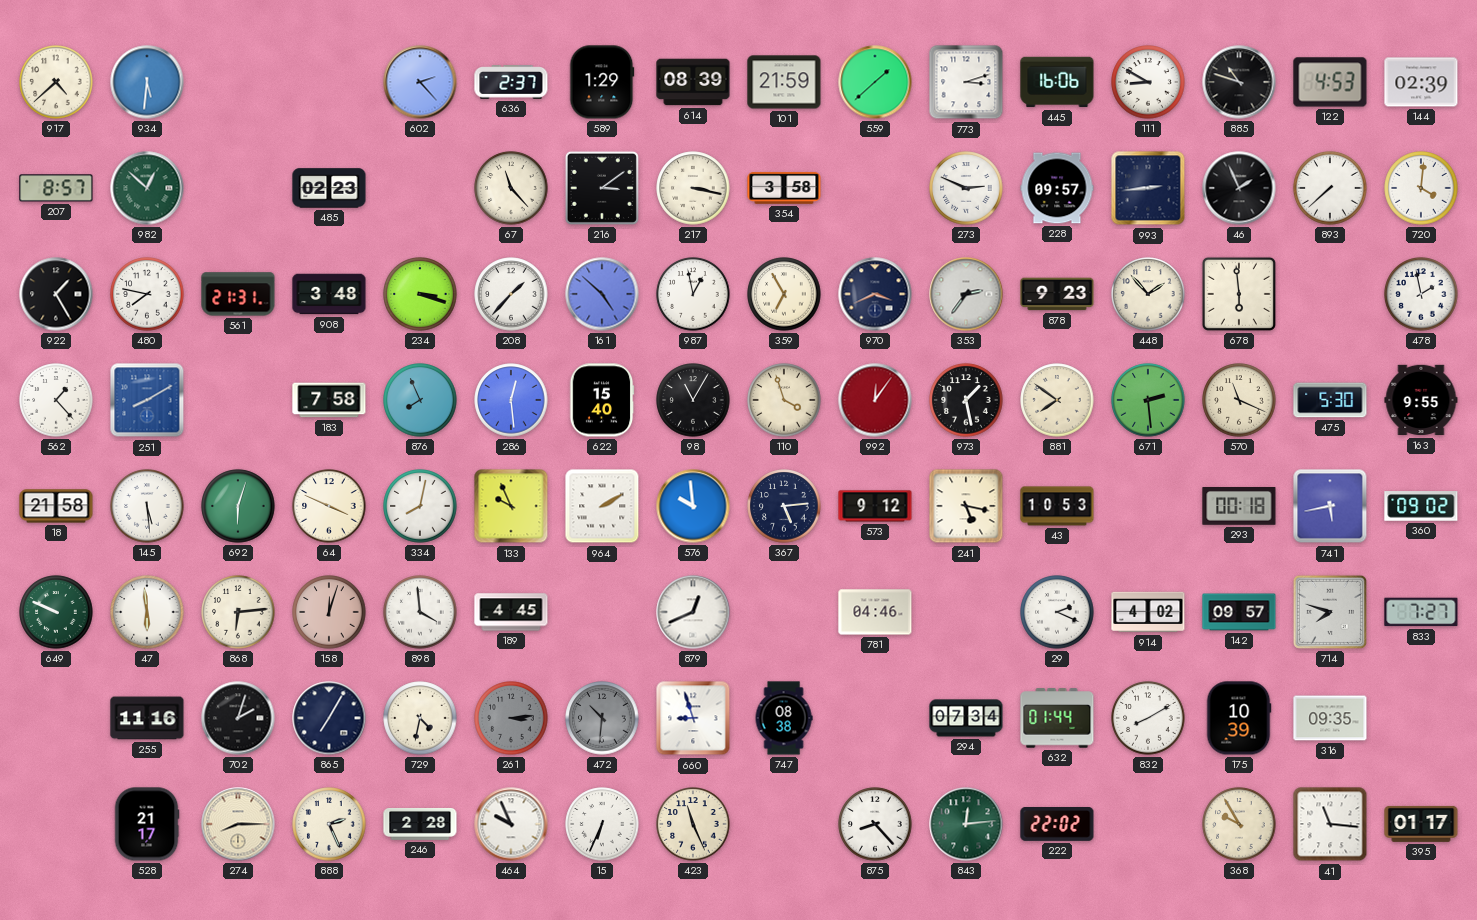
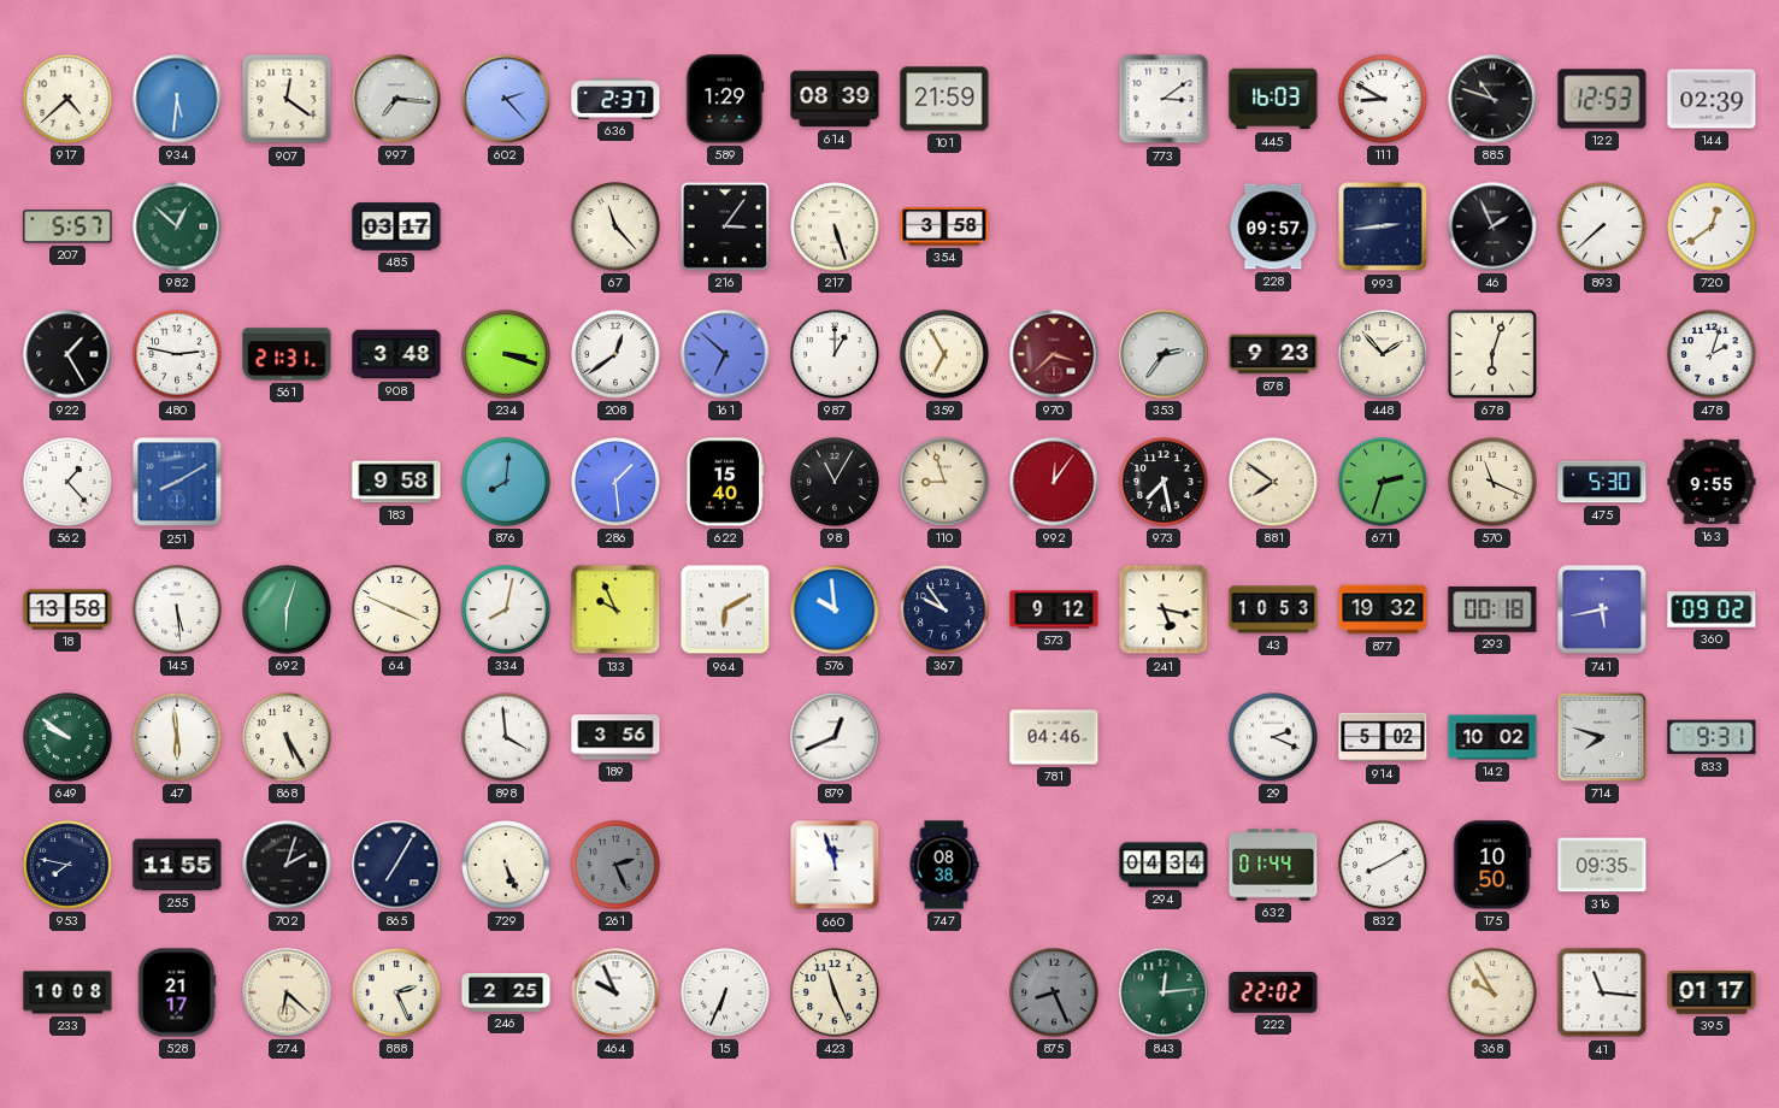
907: none -> 12:21 (287, 99)
997: none -> 7:16 (396, 99)
559: 1:38 -> none (875, 82)
773: 3:12 -> 3:09 (1164, 99)
445: 16:06 -> 16:03 (1273, 99)
122: 4:53 -> 12:53 (1602, 99)
207: 8:57 -> 5:57 (67, 226)
485: 02:23 -> 03:17 (396, 226)
216: 3:09 -> 3:06 (725, 226)
217: 3:17 -> 5:27 (835, 226)
273: 2:49 -> none (966, 188)
720: 4:01 -> 12:39 (1712, 226)
480: 7:47 -> 2:47 (177, 354)
208: 1:37 -> 12:39 (615, 354)
161: 4:52 -> 6:52 (725, 354)
987: 12:58 -> 1:00 (835, 354)
970: 3:41 -> 3:38 (1054, 354)
970 dial: navy -> burgundy (1054, 354)
678: 5:59 -> 6:03 (1492, 354)
478: 1:58 -> 2:03 (1712, 354)
183: 7:58 -> 9:58 (396, 482)
876: 7:56 -> 8:01 (506, 482)
286: 12:29 -> 1:29 (615, 482)
110: 3:57 -> 8:57 (944, 482)
973: 1:28 -> 7:28 (1164, 482)
671: 2:29 -> 2:33 (1383, 482)
18: 21:58 -> 13:58 (67, 609)
964: 2:10 -> 6:10 (725, 609)
367: 5:14 -> 9:54 (944, 609)
877: none -> 19:32 (1383, 609)
649: 9:49 -> 9:51 (67, 737)
868: 6:14 -> 5:25 (287, 737)
158: 12:03 -> none (329, 612)
189: 4:45 -> 3:56 (615, 737)
914: 4:02 -> 5:02 (1383, 737)
142: 09:57 -> 10:02 (1492, 737)
833: 7:27 -> 9:31 (1712, 737)
953: none -> 7:47 (67, 865)
255: 11:16 -> 11:55 (177, 865)
729: 4:32 -> 5:26 (506, 865)
261: 3:14 -> 2:26 (615, 865)
472: 10:31 -> none (602, 718)
660: 8:57 -> 11:57 (835, 865)
294: 07:34 -> 04:34 (1164, 865)
175: 10:39 -> 10:50 (1492, 865)
233: none -> 10:08 (67, 992)
274: 8:15 -> 6:22 (287, 992)
246: 2:28 -> 2:25 (506, 992)
875: 8:23 -> 8:26 (1054, 992)
875 dial: white -> grey (1054, 992)
